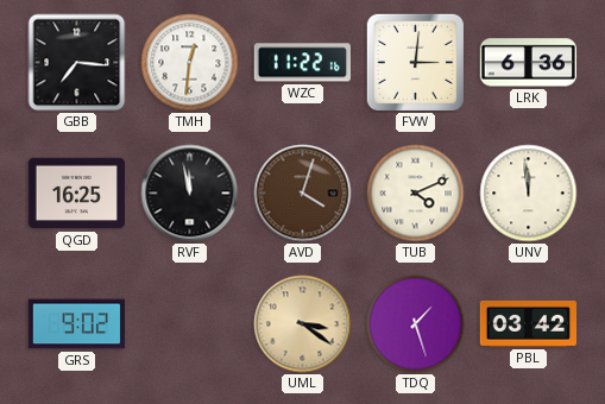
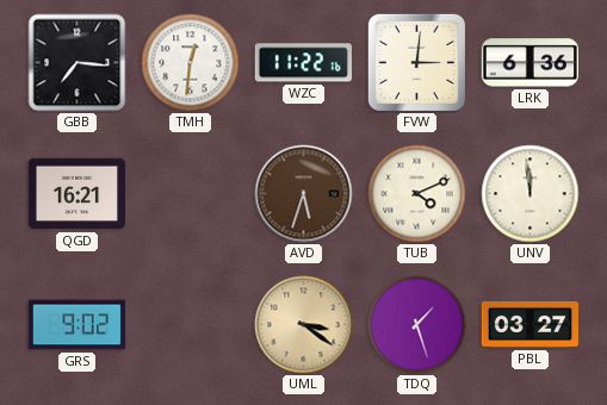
QGD: 16:25 -> 16:21 (76, 194)
RVF: 11:58 -> none (190, 194)
AVD: 4:03 -> 5:33 (304, 194)
PBL: 03:42 -> 03:27 (529, 324)
